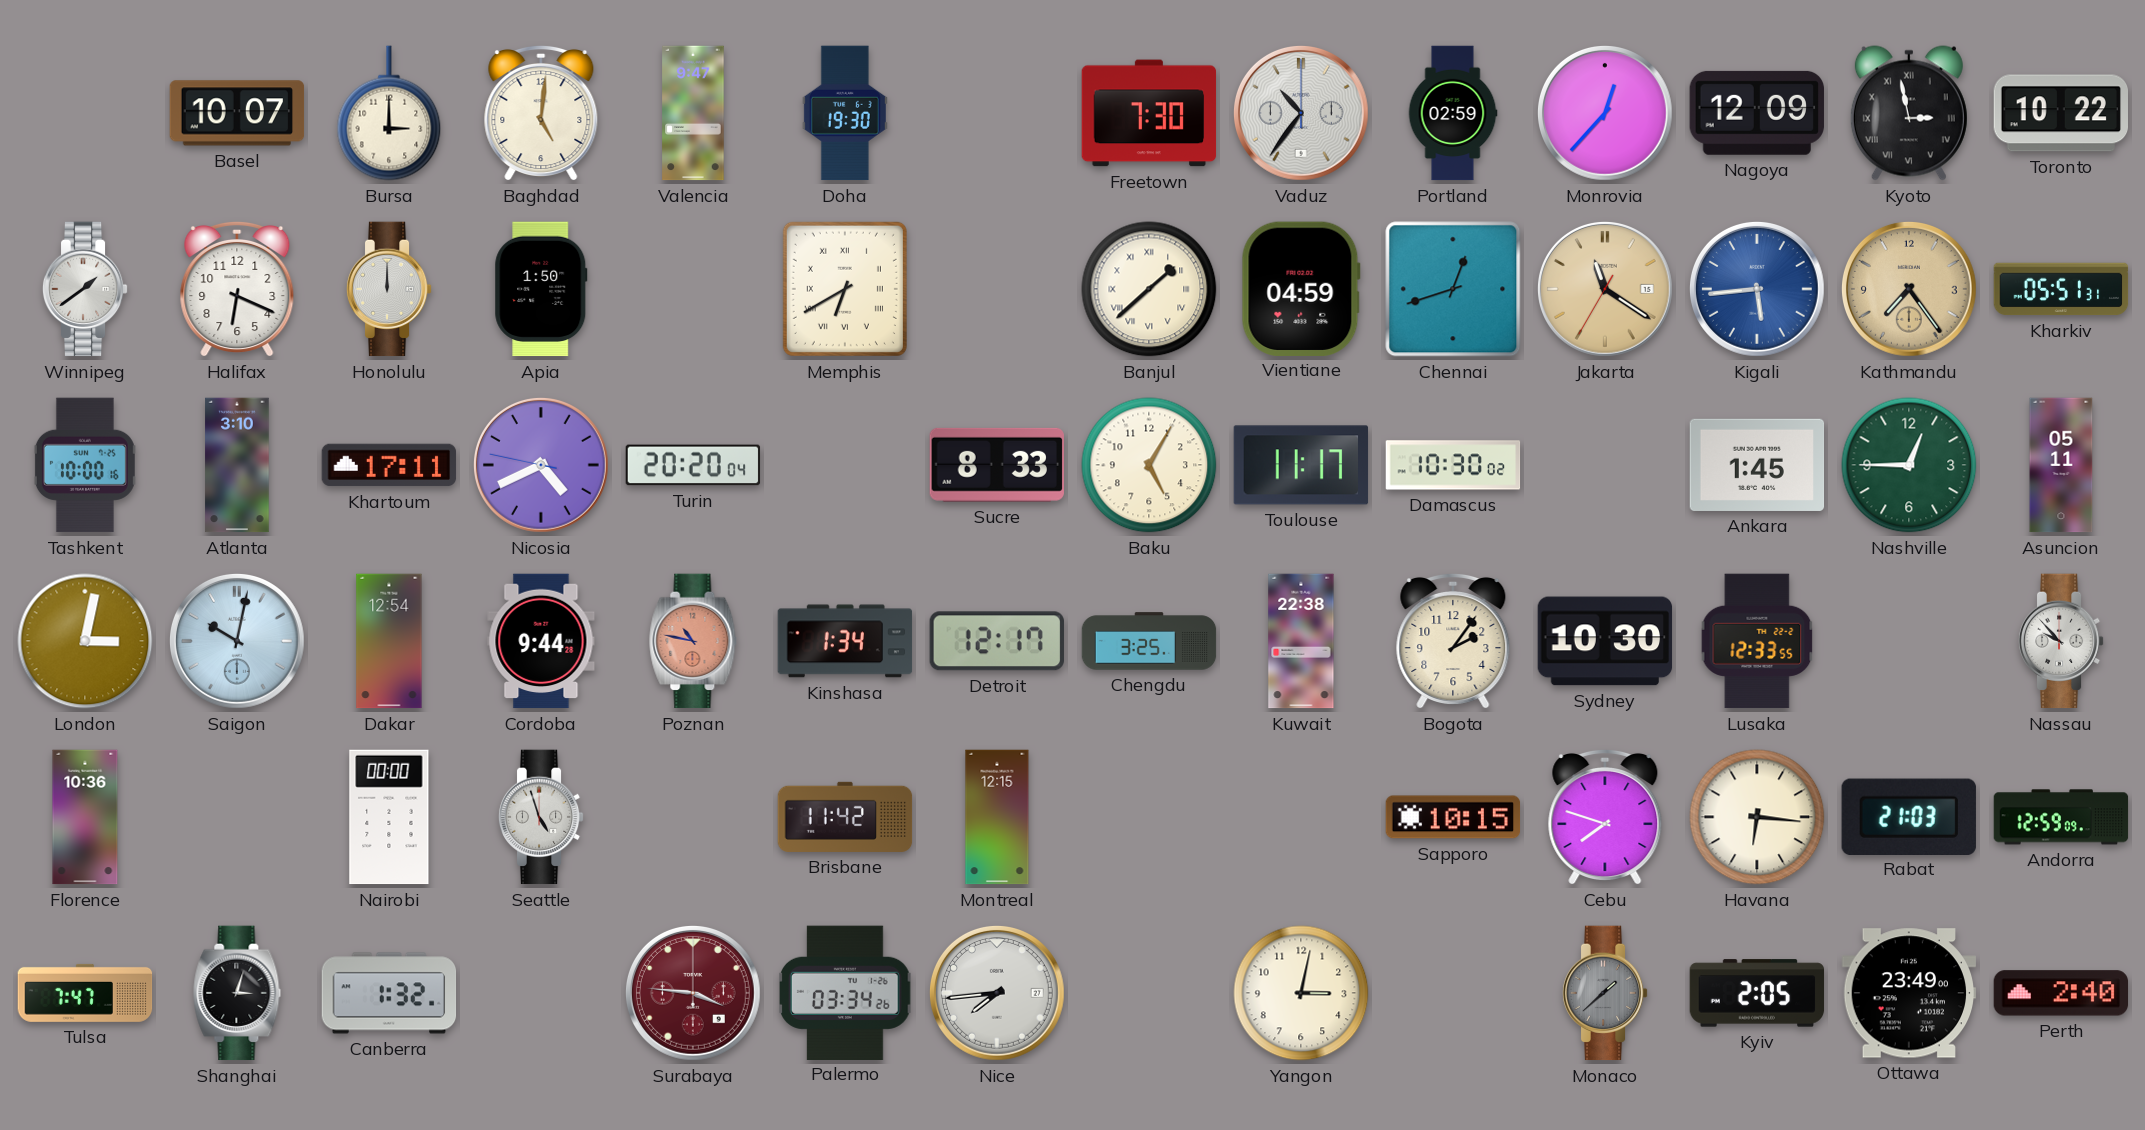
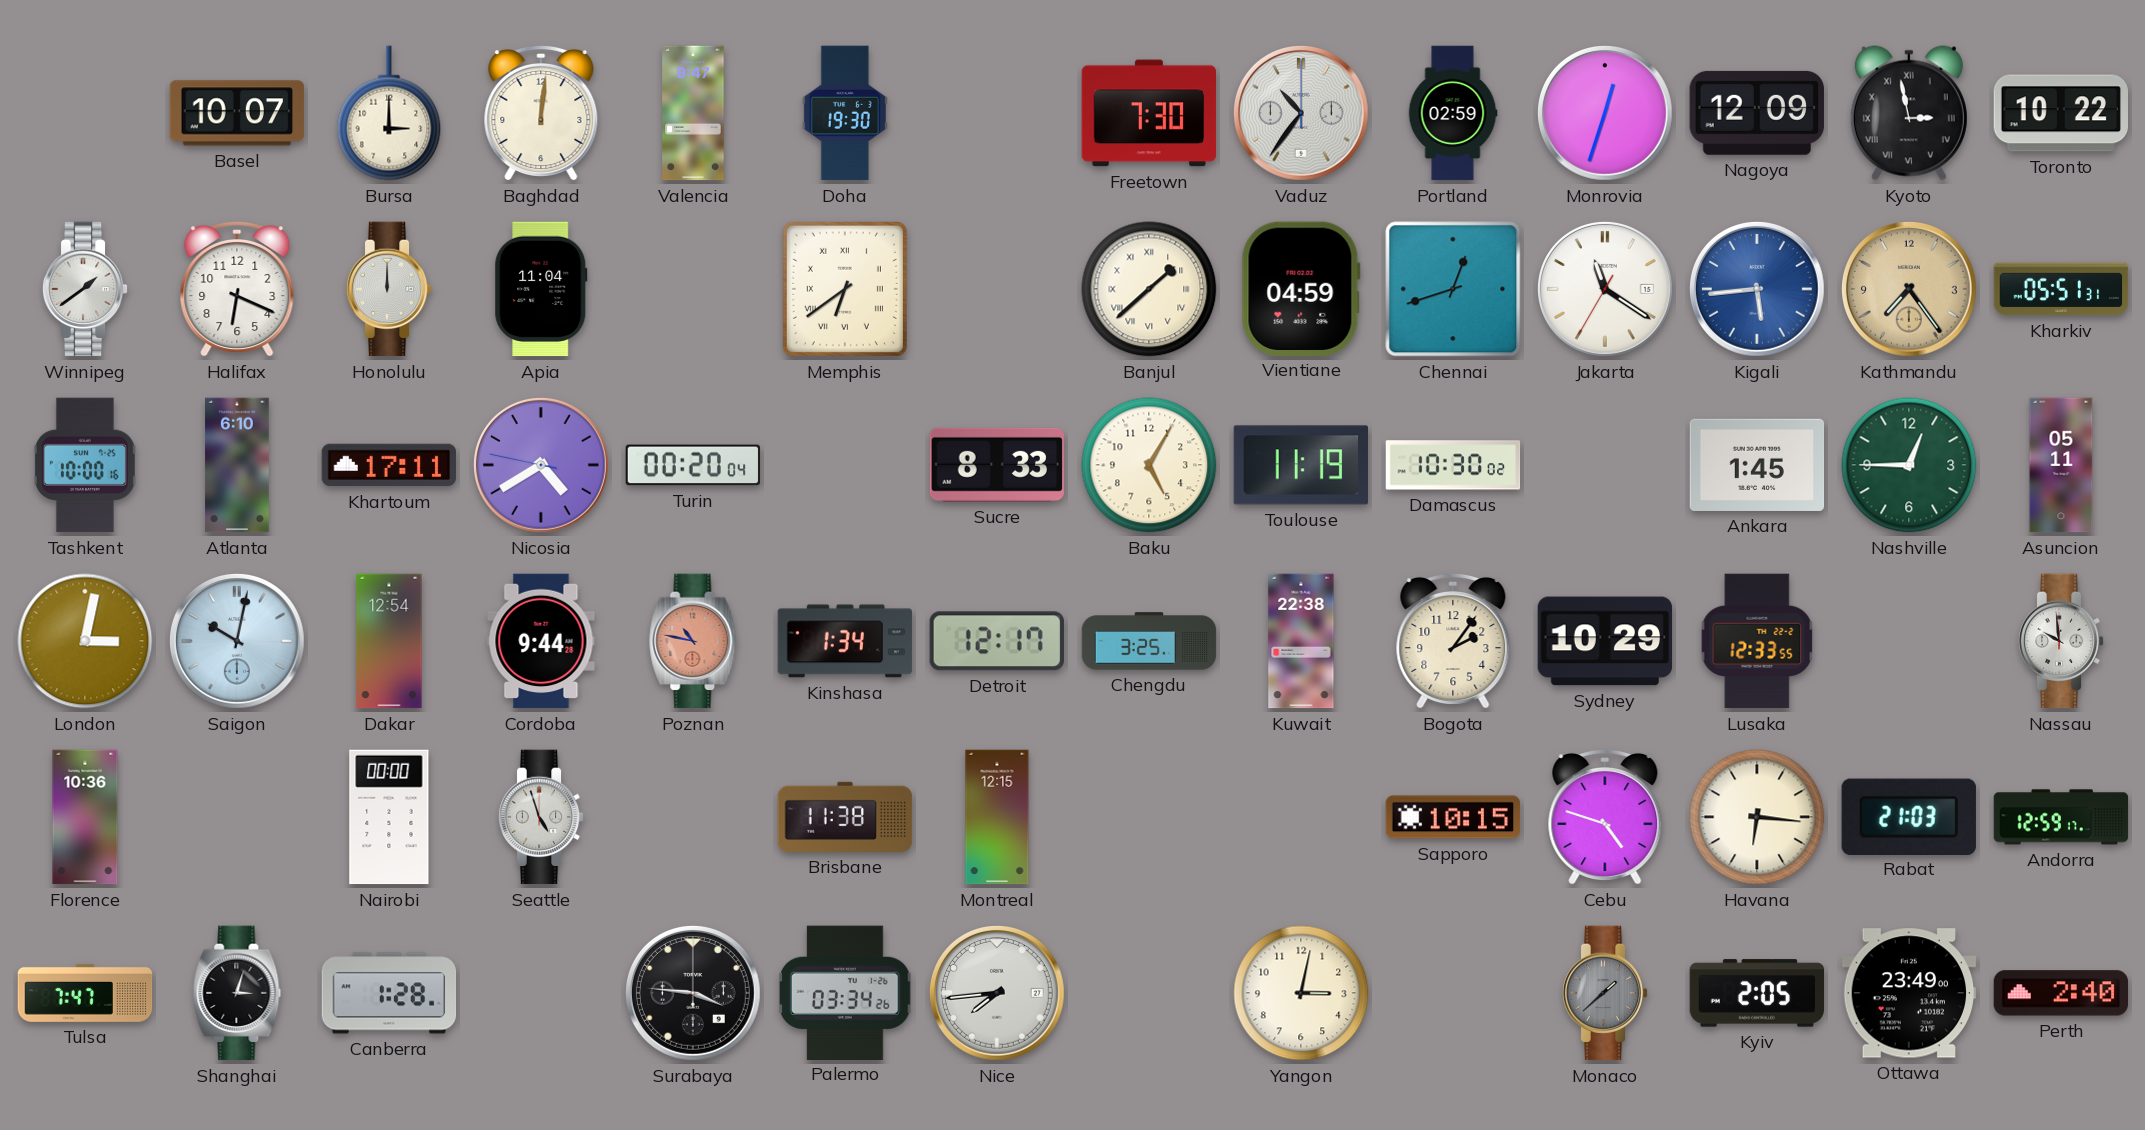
Baghdad: 5:01 -> 12:01 (541, 113)
Monrovia: 12:37 -> 12:33 (1606, 114)
Apia: 1:50 -> 11:04 (541, 289)
Memphis: 6:40 -> 6:39 (845, 289)
Jakarta dial: champagne -> white (1606, 290)
Atlanta: 3:10 -> 6:10 (237, 465)
Nicosia: 4:40 -> 4:39 (542, 466)
Turin: 20:20 -> 00:20 (693, 465)
Toulouse: 11:17 -> 11:19 (1301, 465)
Sydney: 10:30 -> 10:29 (1605, 641)
Nassau: 9:53 -> 9:59 (2061, 641)
Brisbane: 11:42 -> 11:38 (845, 817)
Cebu: 7:48 -> 4:48 (1605, 817)
Andorra: 12:59:09 -> 12:59:17 (2061, 817)
Canberra: 1:32 -> 1:28 (389, 993)
Surabaya dial: burgundy -> black (694, 994)
